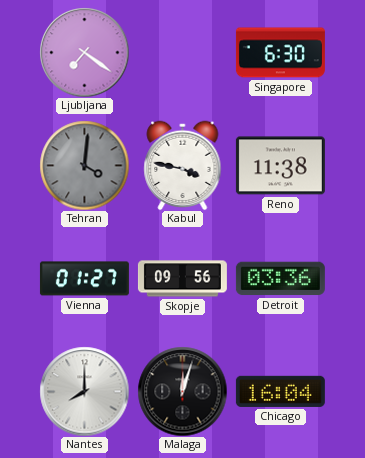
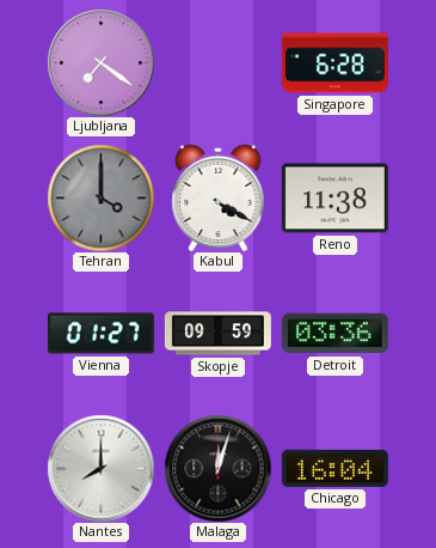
Singapore: 6:30 -> 6:28 (334, 63)
Tehran: 4:01 -> 4:00 (100, 197)
Kabul: 3:47 -> 4:20 (219, 197)
Skopje: 09:56 -> 09:59 (217, 334)
